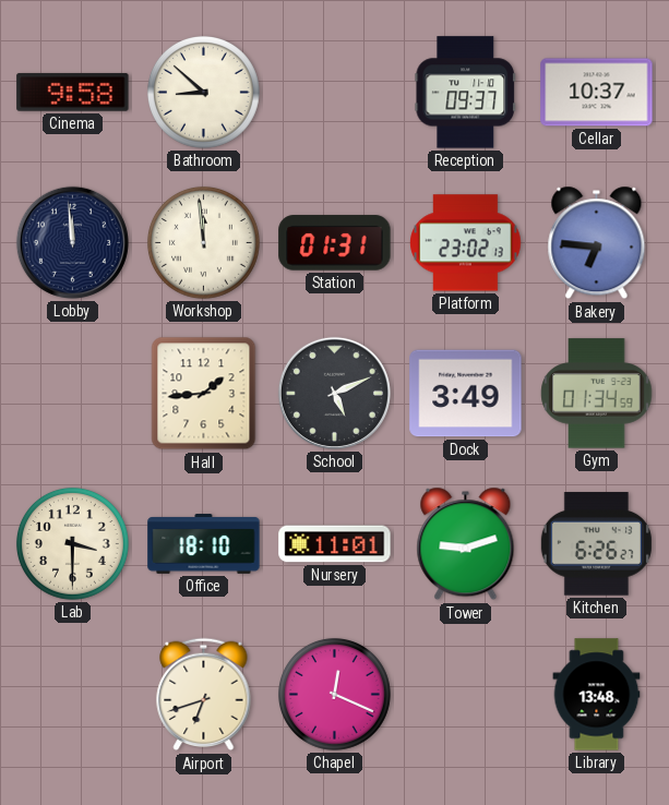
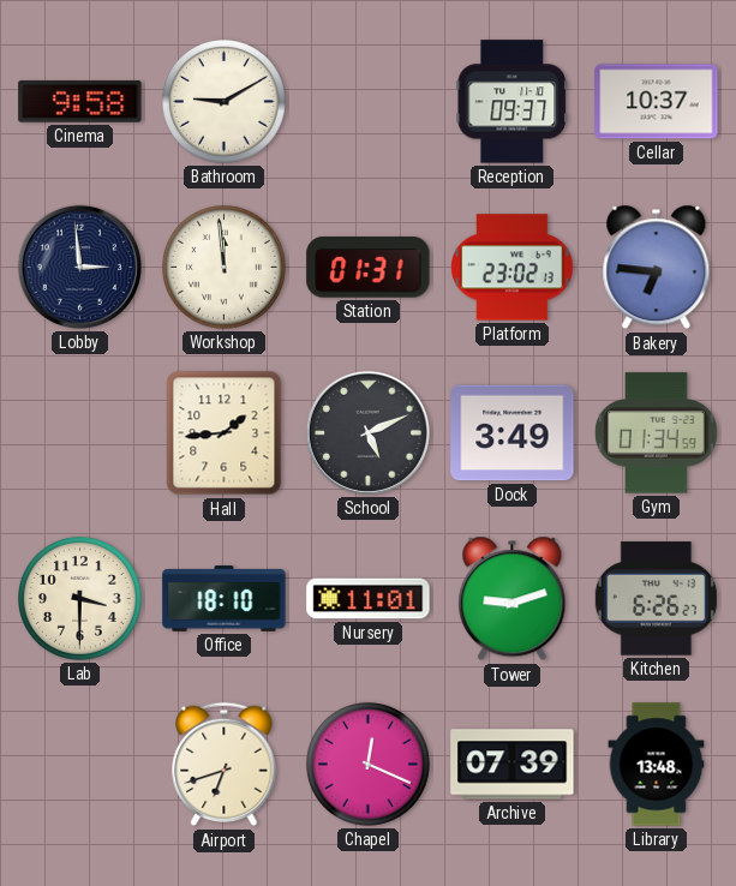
Bathroom: 8:52 -> 9:10 (223, 101)
Lobby: 11:59 -> 2:59 (79, 267)
Archive: none -> 07:39 (513, 765)
